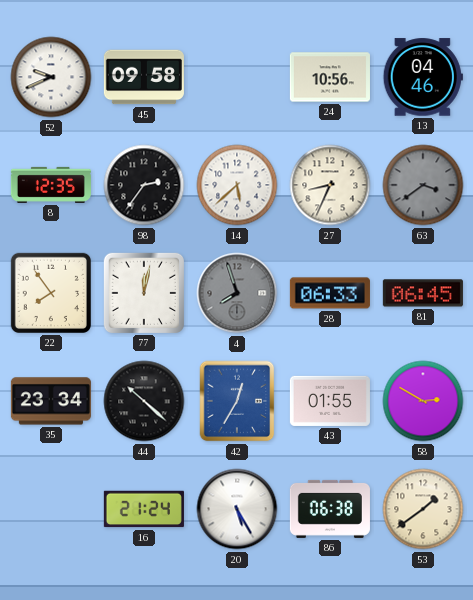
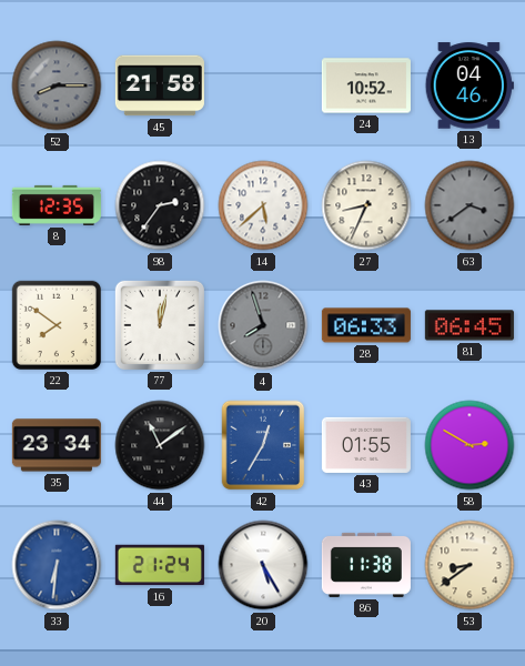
52: 9:41 -> 8:15 (57, 85)
52 dial: white -> grey (57, 85)
45: 09:58 -> 21:58 (160, 85)
24: 10:56 -> 10:52 (366, 85)
22: 7:54 -> 7:51 (57, 325)
44: 10:22 -> 11:09 (160, 445)
33: none -> 6:31 (57, 565)
86: 06:38 -> 11:38 (366, 565)
53: 1:39 -> 8:39 (470, 565)
